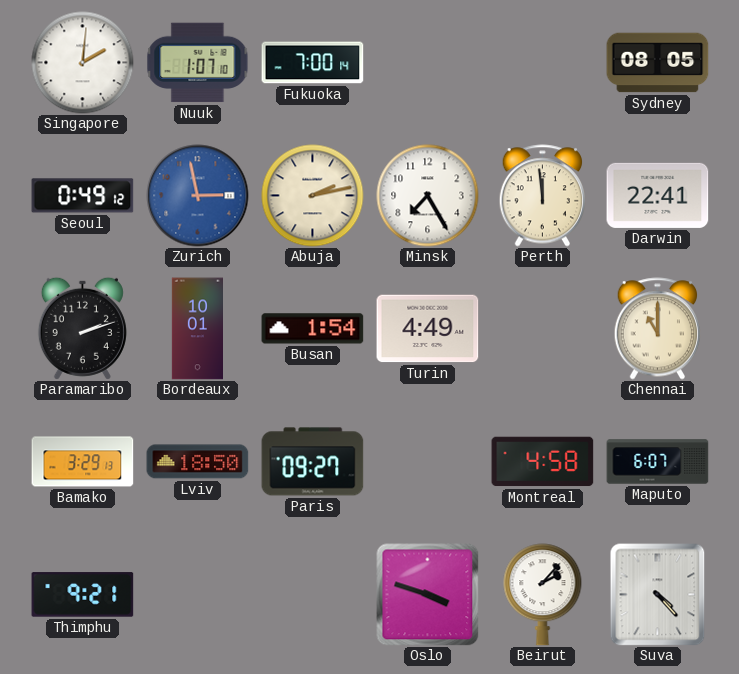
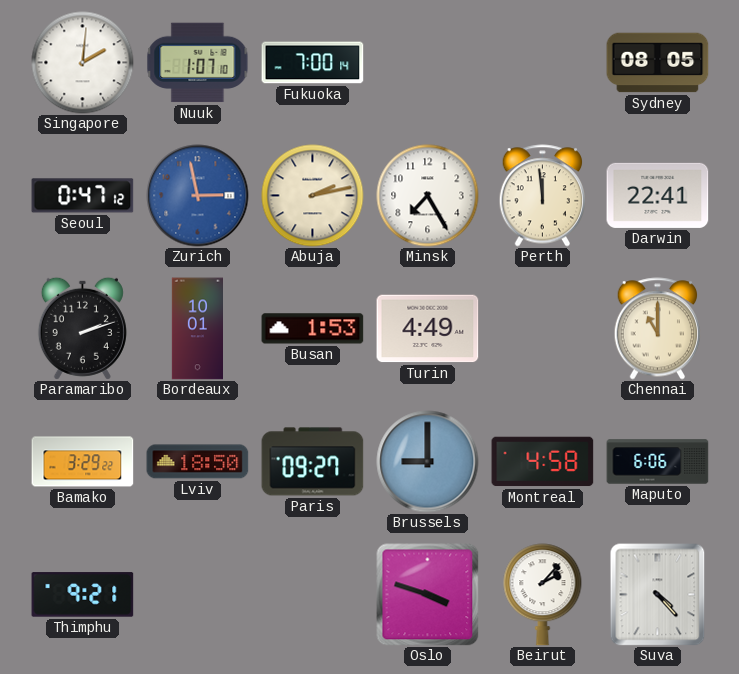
Seoul: 0:49 -> 0:47 (83, 196)
Busan: 1:54 -> 1:53 (313, 329)
Bamako: 3:29:13 -> 3:29:22 (83, 462)
Brussels: none -> 9:00 (428, 462)
Maputo: 6:07 -> 6:06 (658, 462)
